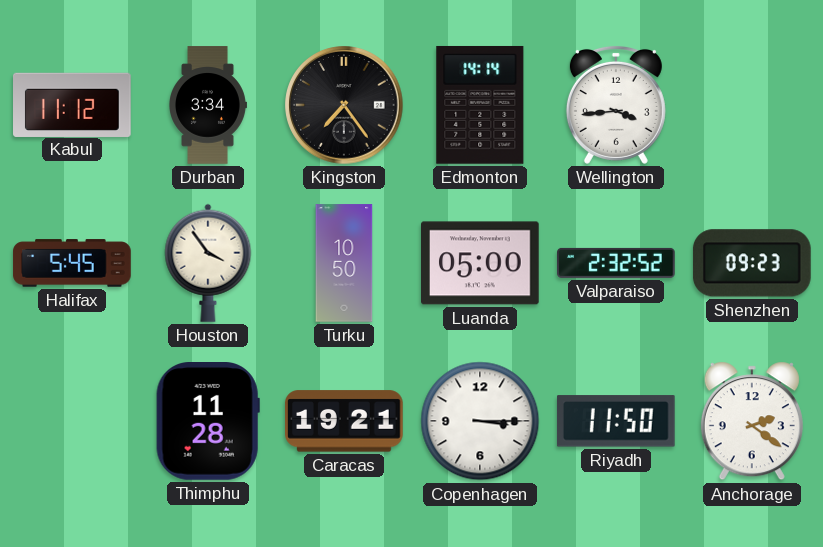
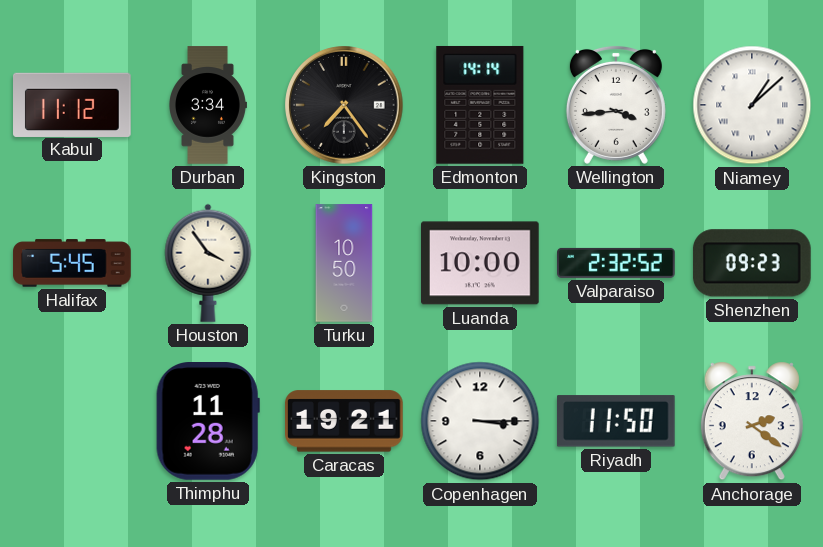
Niamey: none -> 1:08 (752, 105)
Luanda: 05:00 -> 10:00 (481, 263)
